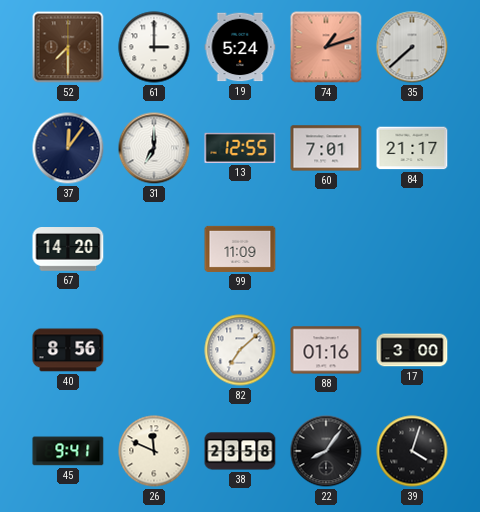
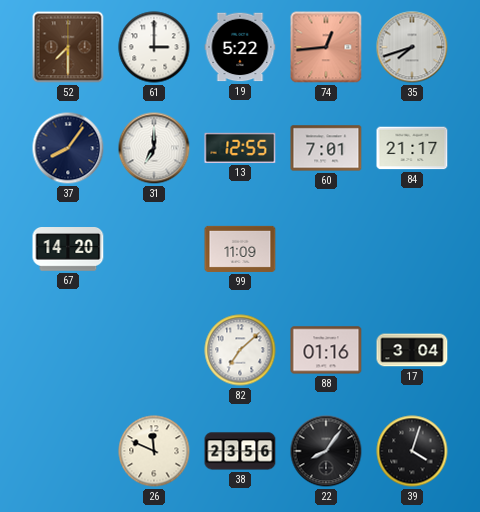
19: 5:24 -> 5:22 (240, 47)
74: 1:12 -> 12:44 (326, 47)
35: 7:38 -> 7:42 (412, 47)
37: 12:06 -> 8:06 (68, 148)
40: 8:56 -> none (68, 350)
17: 3:00 -> 3:04 (412, 350)
45: 9:41 -> none (68, 451)
38: 23:58 -> 23:56 (240, 451)
